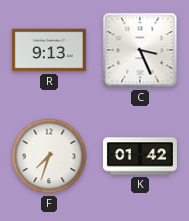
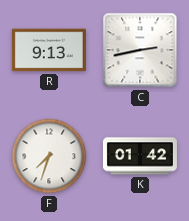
C: 3:26 -> 2:43 (140, 50)
